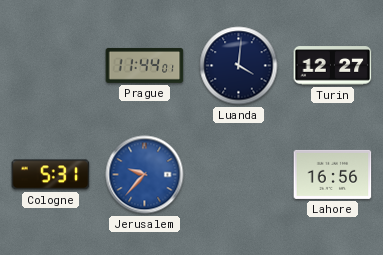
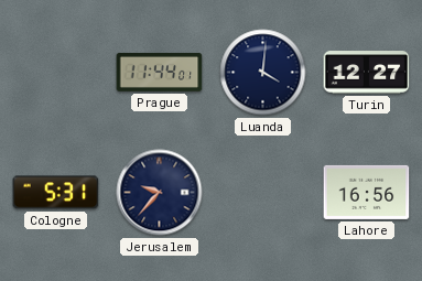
Jerusalem dial: blue -> navy (160, 193)
